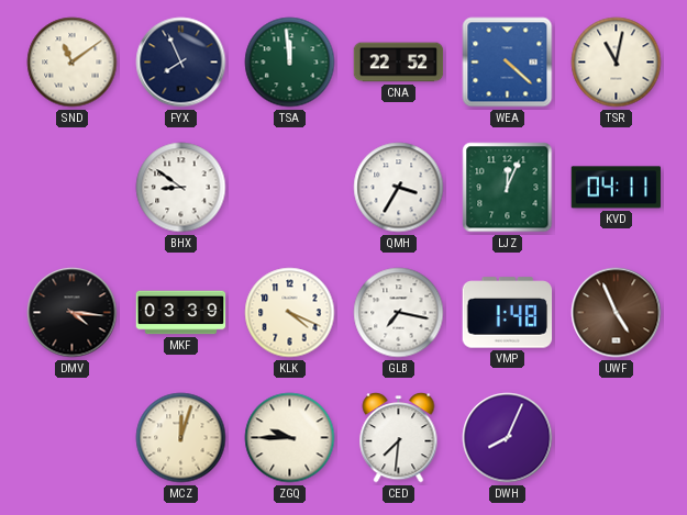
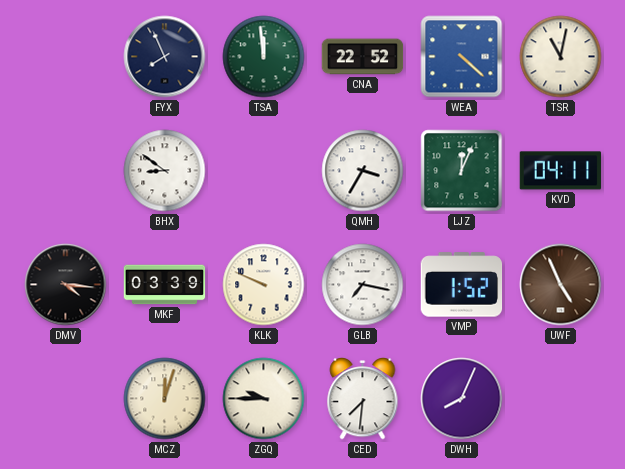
SND: 11:09 -> none (73, 63)
KLK: 4:19 -> 9:49 (264, 285)
VMP: 1:48 -> 1:52 (462, 285)
